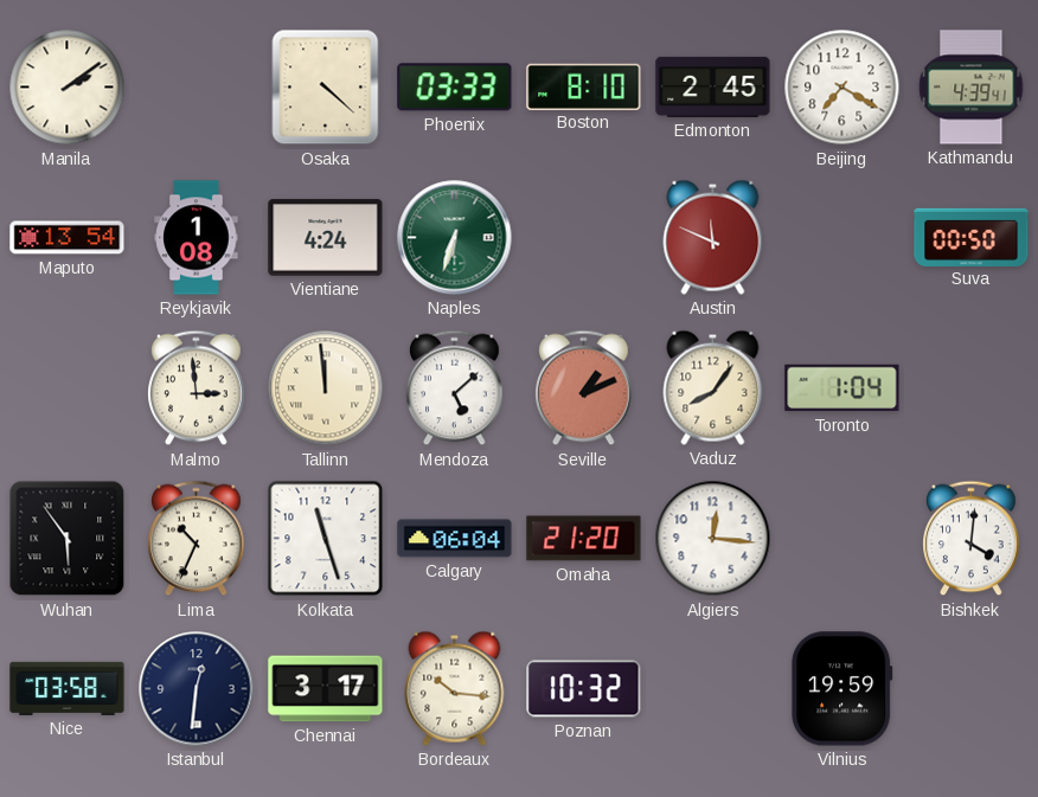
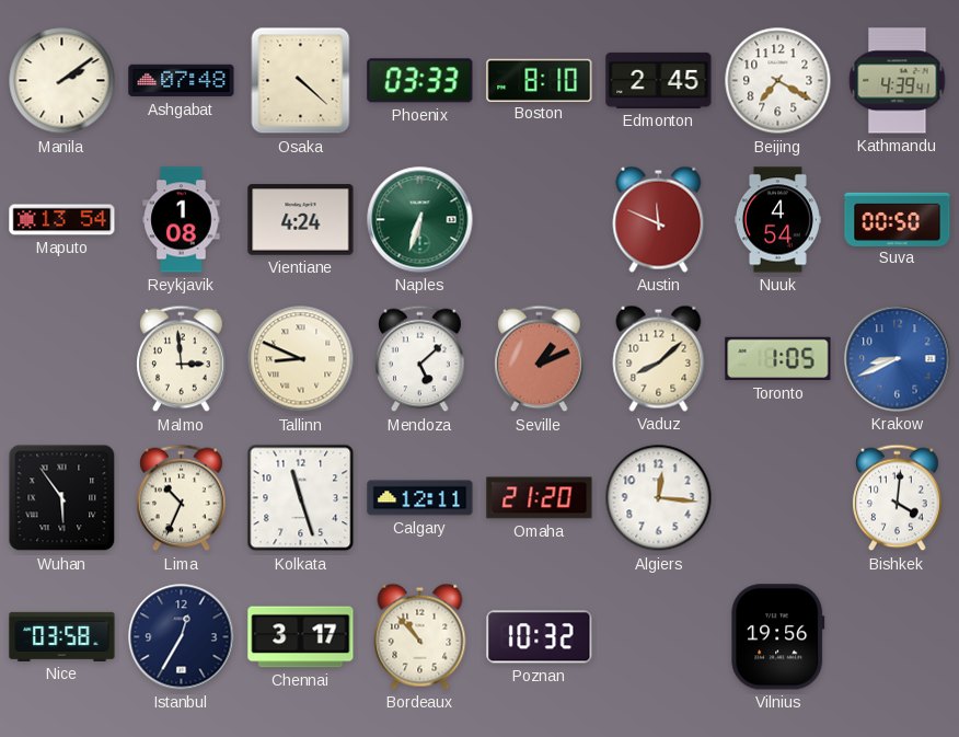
Ashgabat: none -> 07:48 (182, 81)
Nuuk: none -> 4:54 (777, 220)
Tallinn: 11:59 -> 8:49 (301, 359)
Vaduz: 8:06 -> 8:08 (659, 358)
Toronto: 1:04 -> 1:05 (778, 359)
Krakow: none -> 8:41 (898, 359)
Calgary: 06:04 -> 12:11 (420, 498)
Istanbul: 12:31 -> 12:35 (182, 637)
Bordeaux: 10:16 -> 10:53 (420, 636)
Vilnius: 19:59 -> 19:56 (778, 637)
